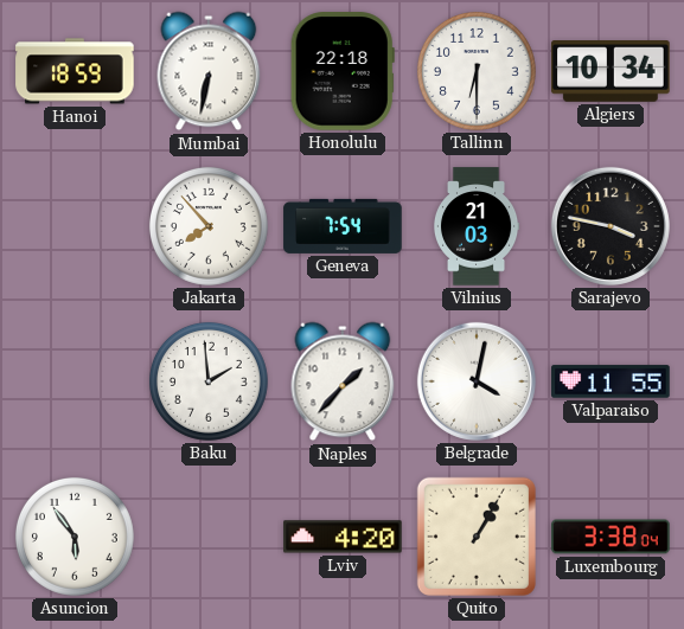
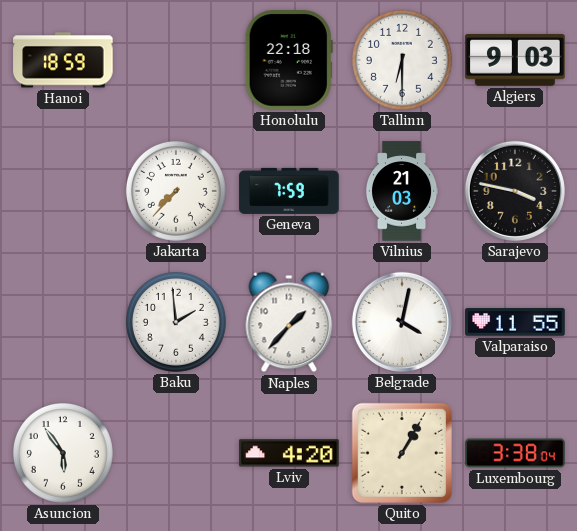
Mumbai: 6:32 -> none (209, 71)
Algiers: 10:34 -> 9:03 (515, 61)
Jakarta: 7:53 -> 7:37 (176, 191)
Geneva: 7:54 -> 7:59 (289, 191)
